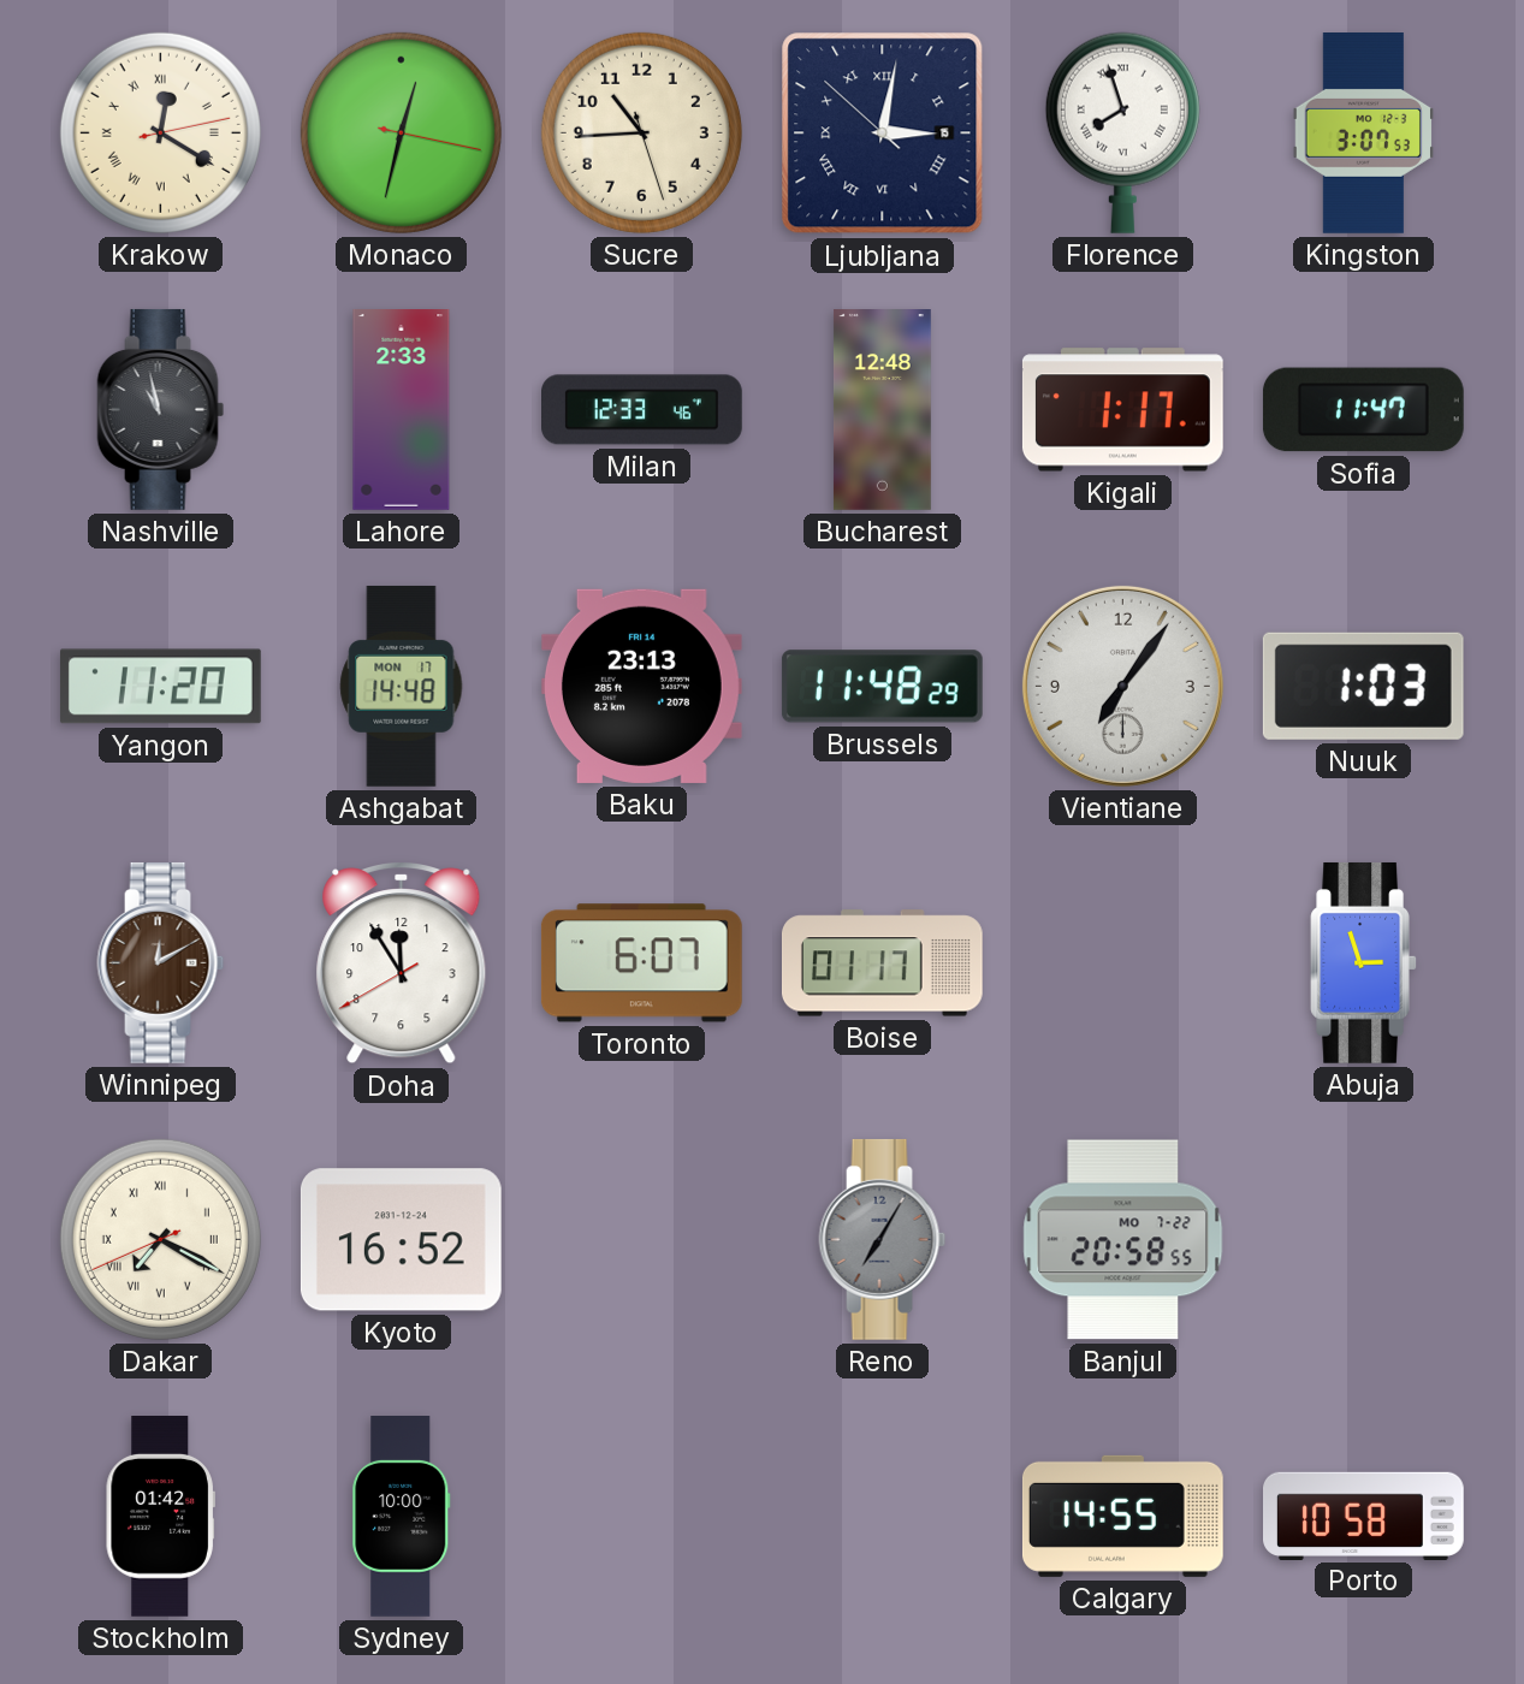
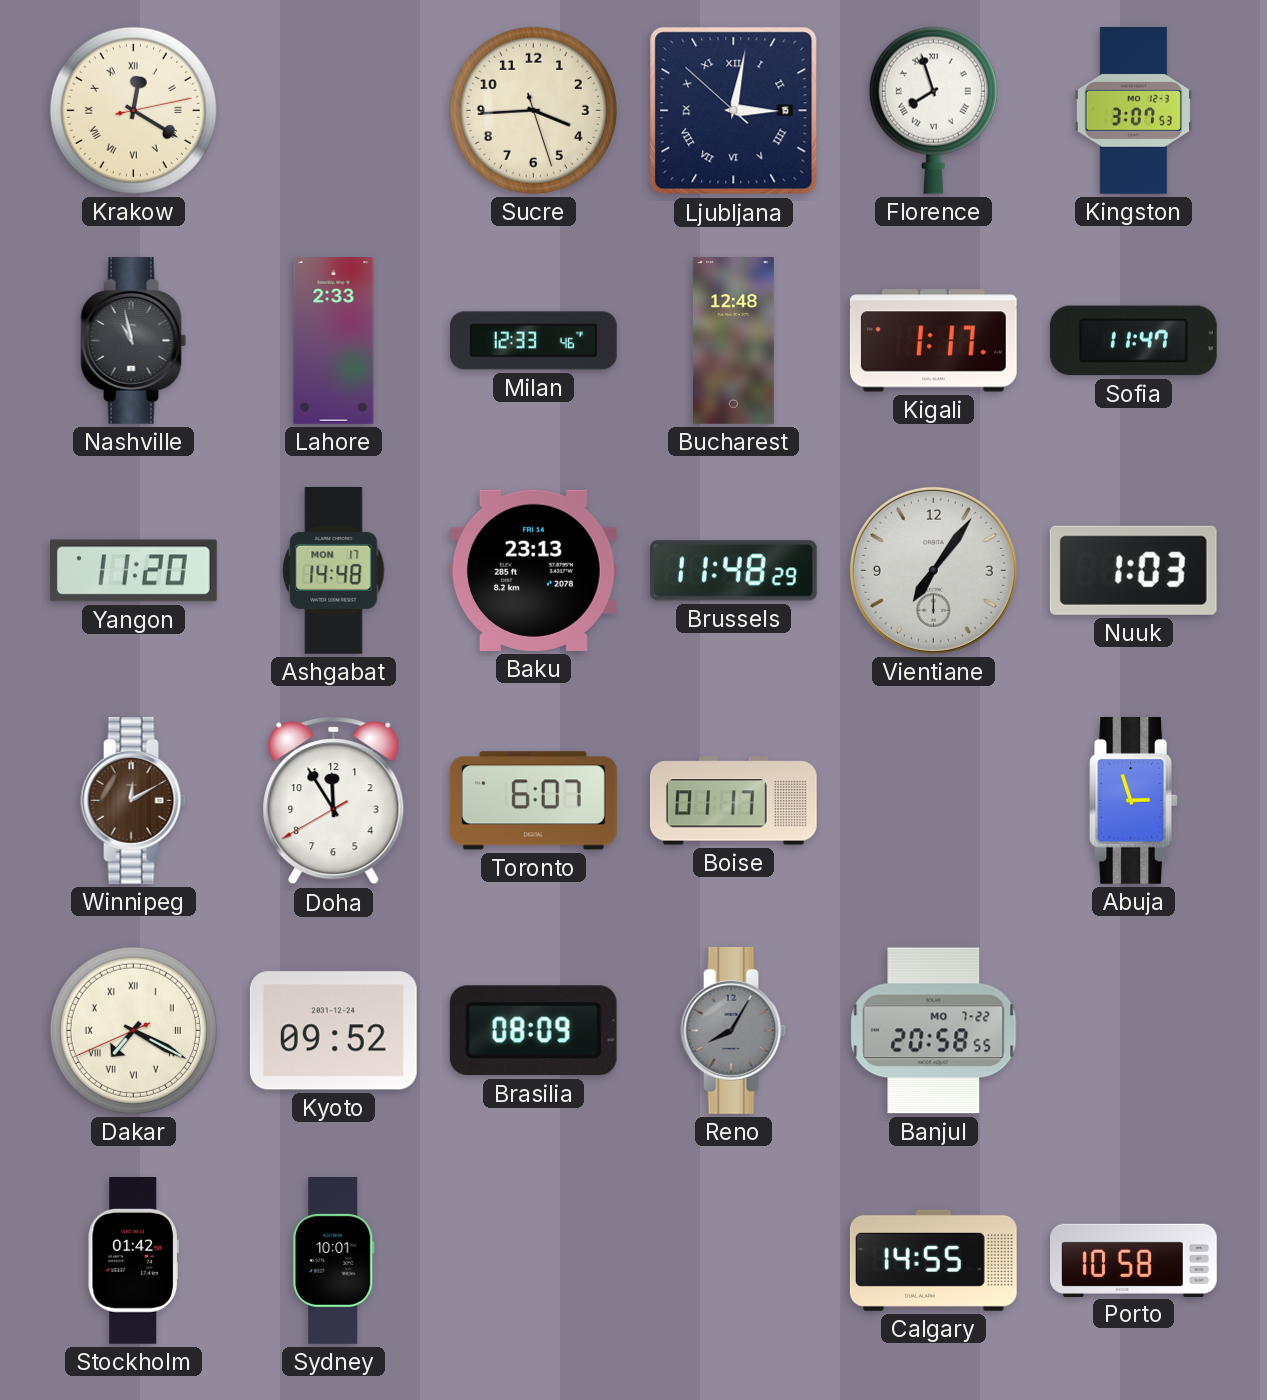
Monaco: 12:32 -> none (401, 132)
Sucre: 10:44 -> 3:44 (533, 110)
Kyoto: 16:52 -> 09:52 (333, 1031)
Brasilia: none -> 08:09 (533, 1031)
Reno: 7:05 -> 8:05 (734, 1030)
Sydney: 10:00 -> 10:01 (334, 1261)
